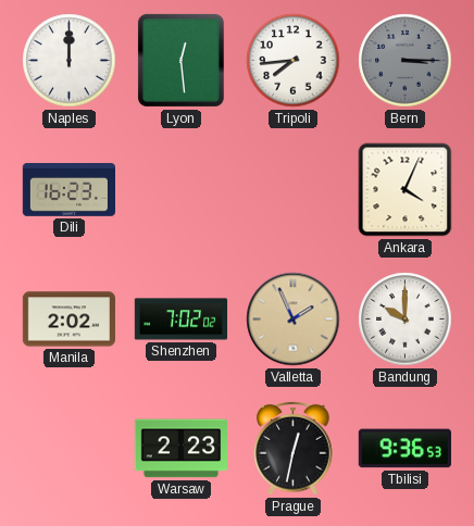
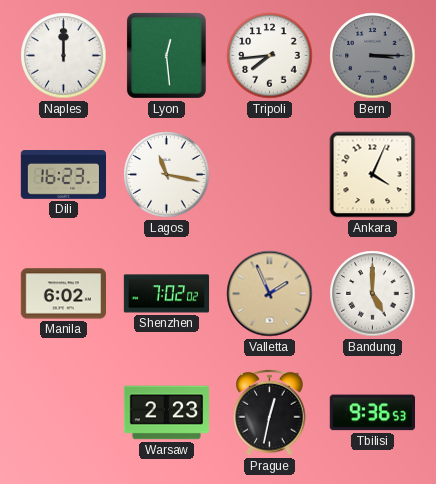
Lagos: none -> 11:17 (167, 175)
Manila: 2:02 -> 6:02 (63, 294)
Bandung: 10:00 -> 5:00 (373, 294)
